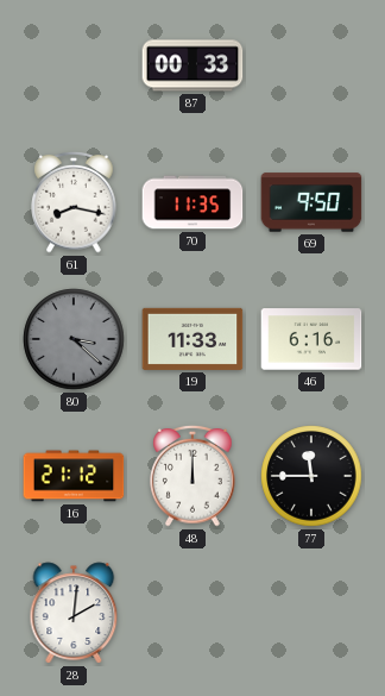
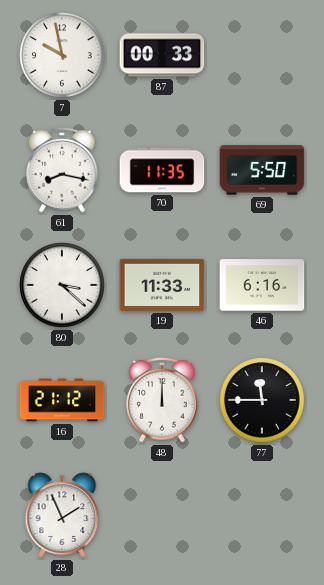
7: none -> 9:58 (62, 55)
69: 9:50 -> 5:50 (262, 170)
80 dial: grey -> white (62, 285)
28: 2:01 -> 1:56 (62, 515)
